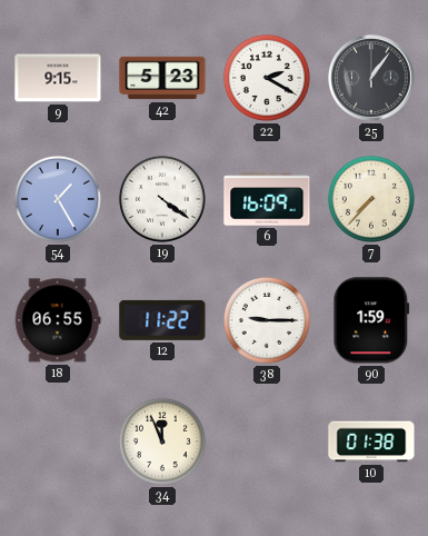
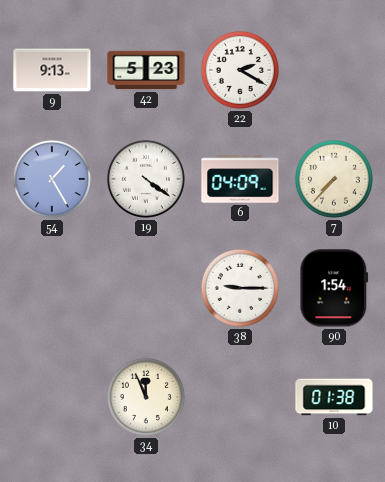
9: 9:15 -> 9:13 (52, 70)
25: 1:06 -> none (371, 78)
6: 16:09 -> 04:09 (240, 179)
18: 06:55 -> none (58, 320)
12: 11:22 -> none (162, 320)
90: 1:59 -> 1:54 (334, 288)
